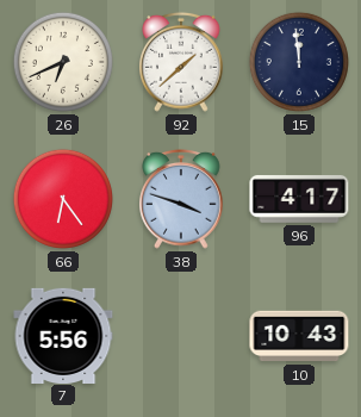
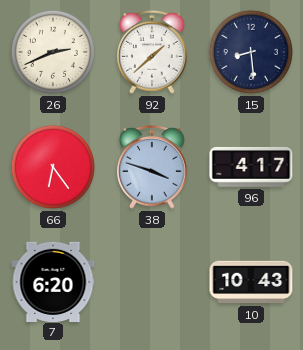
26: 6:41 -> 2:41 (53, 52)
15: 11:59 -> 8:29 (251, 52)
7: 5:56 -> 6:20 (53, 281)
